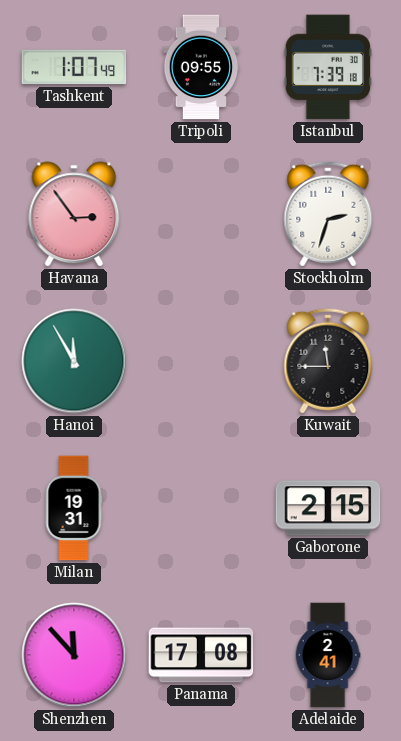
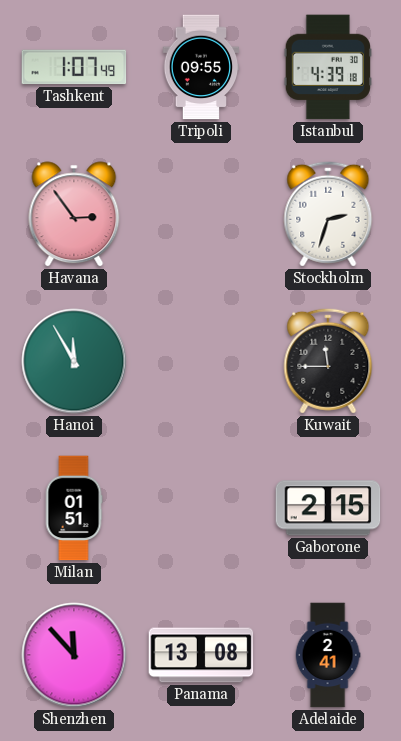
Istanbul: 7:39 -> 4:39 (328, 67)
Milan: 19:31 -> 01:51 (74, 508)
Panama: 17:08 -> 13:08 (201, 655)
